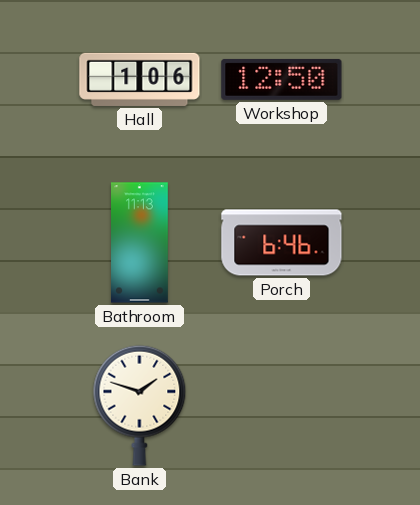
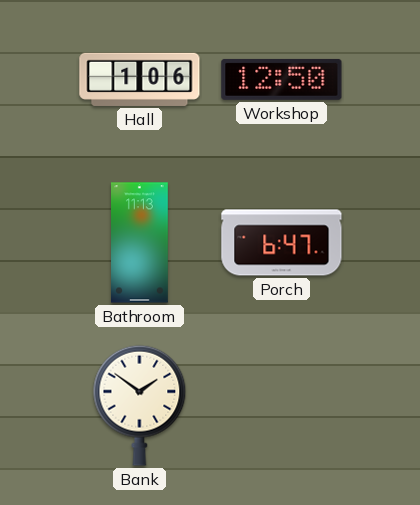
Porch: 6:46 -> 6:47 (282, 243)
Bank: 1:48 -> 1:51 (140, 405)
